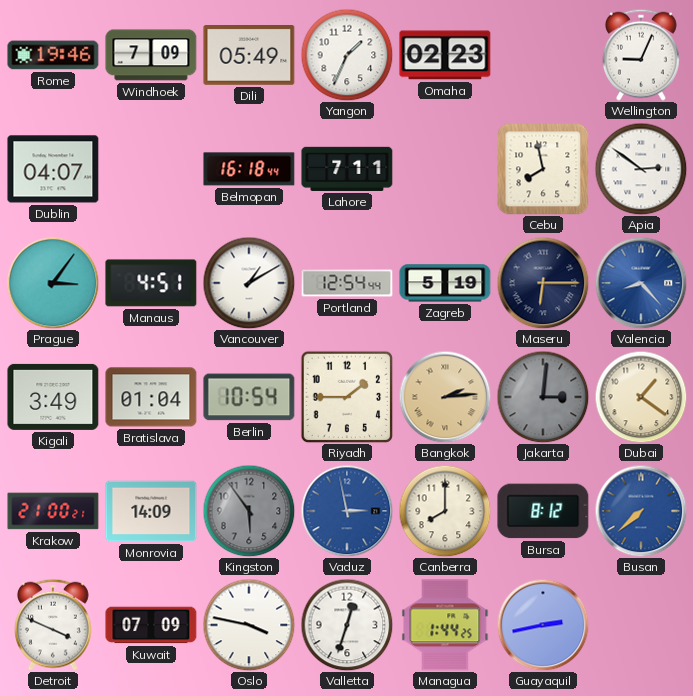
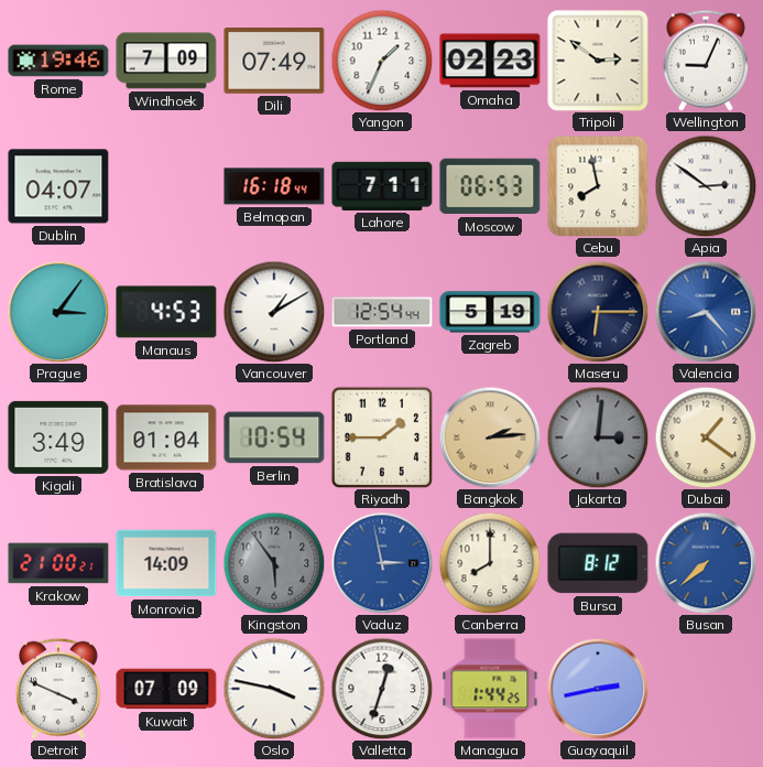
Dili: 05:49 -> 07:49 (274, 62)
Tripoli: none -> 2:51 (598, 61)
Moscow: none -> 06:53 (490, 186)
Manaus: 4:51 -> 4:53 (166, 312)
